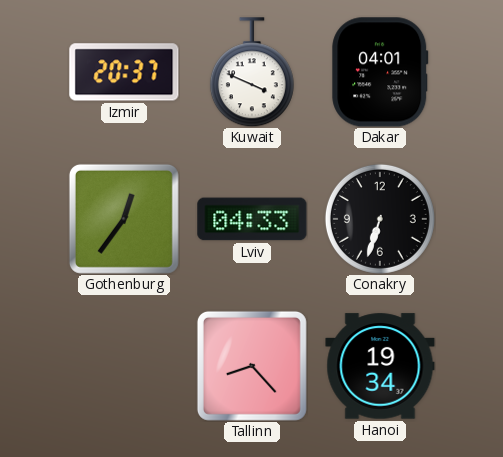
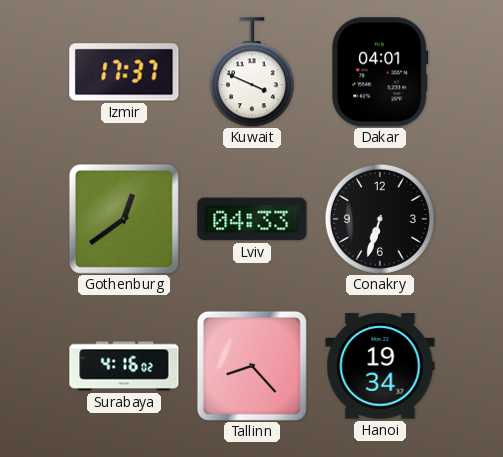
Izmir: 20:37 -> 17:37 (124, 72)
Gothenburg: 12:36 -> 12:39 (124, 219)
Surabaya: none -> 4:16 (124, 366)
